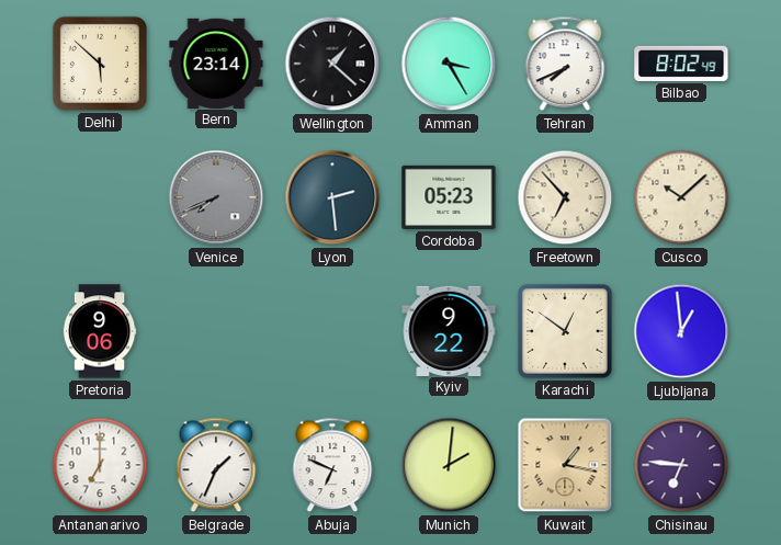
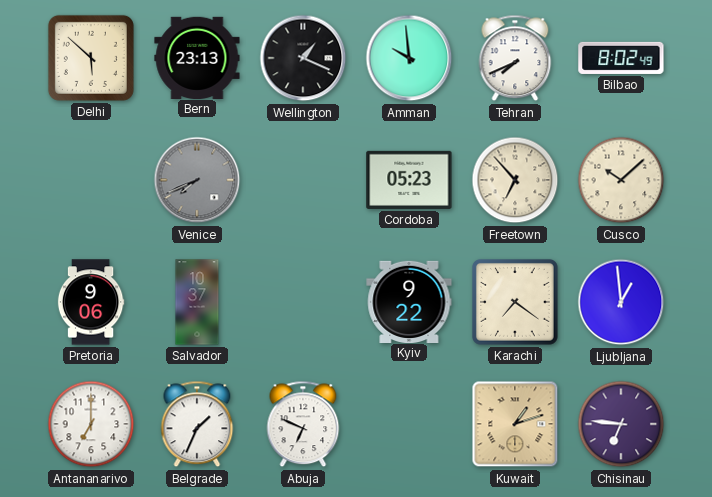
Bern: 23:14 -> 23:13 (197, 57)
Wellington: 1:22 -> 1:19 (303, 58)
Amman: 3:25 -> 9:59 (409, 58)
Lyon: 2:29 -> none (332, 197)
Salvador: none -> 10:37 (197, 302)
Karachi: 12:51 -> 7:21 (515, 302)
Munich: 2:01 -> none (449, 465)
Kuwait: 1:17 -> 1:12 (515, 424)
